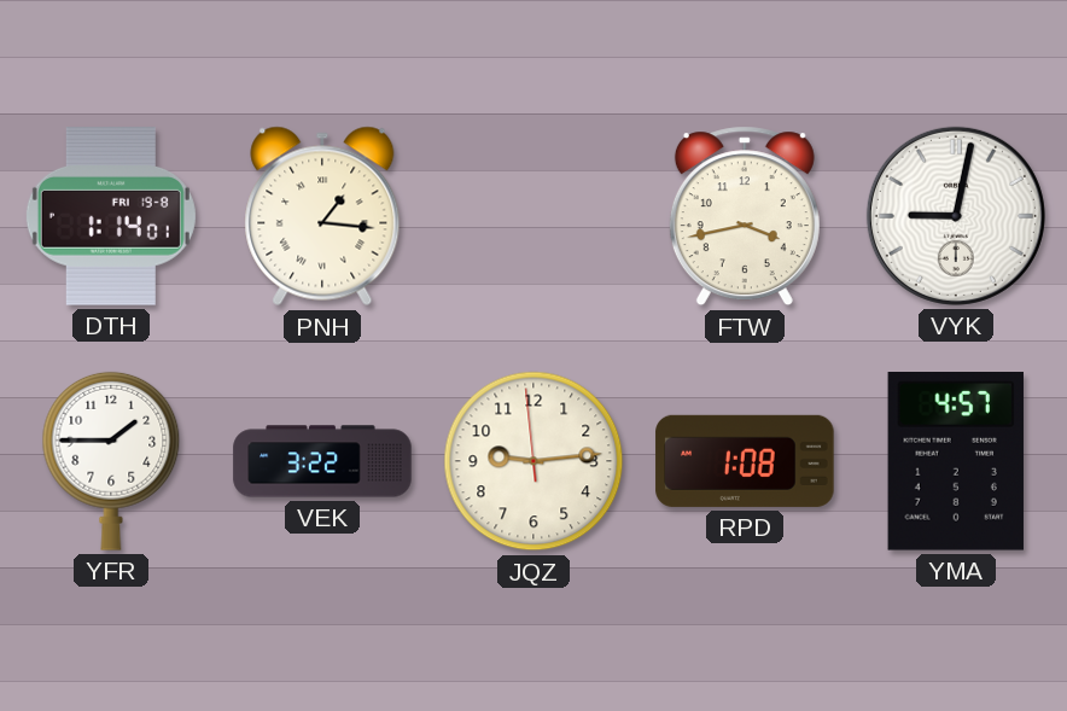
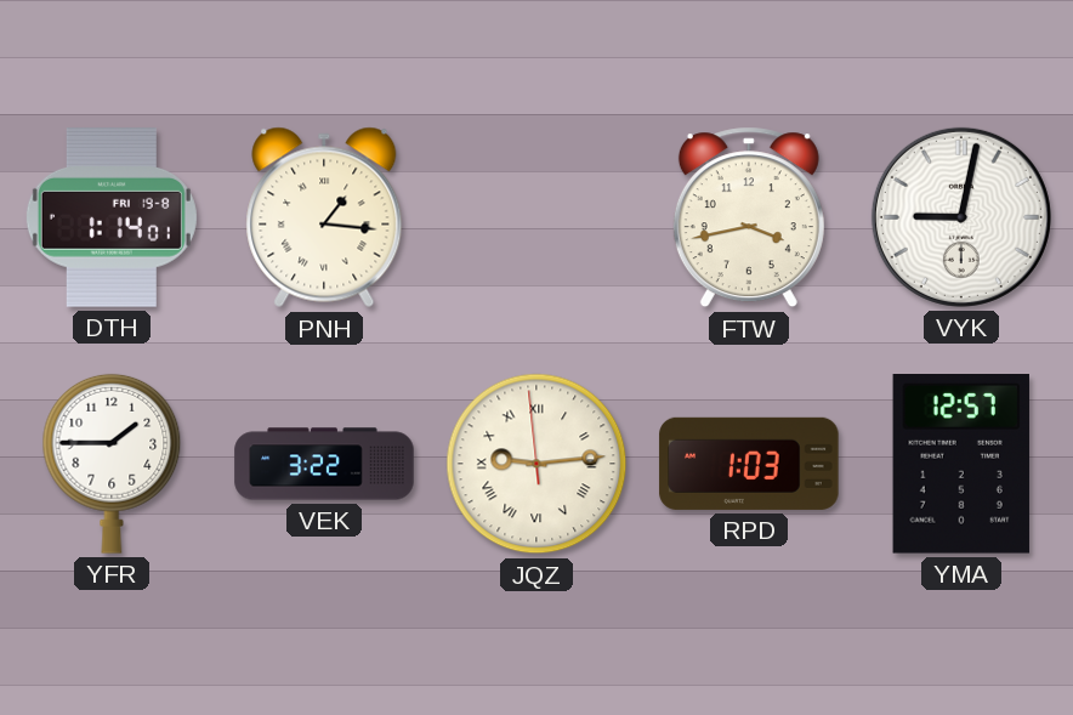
JQZ numerals: Arabic -> Roman (536, 464)
RPD: 1:08 -> 1:03 (749, 464)
YMA: 4:57 -> 12:57 (961, 465)
